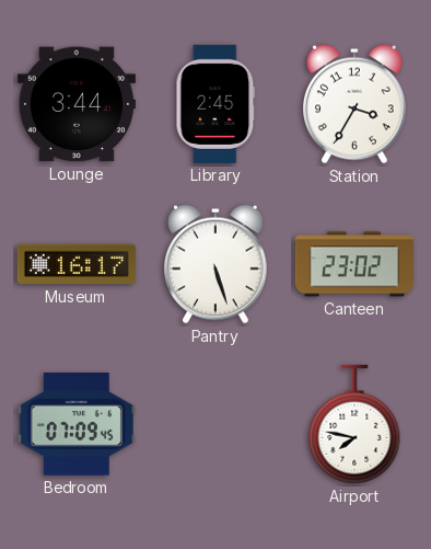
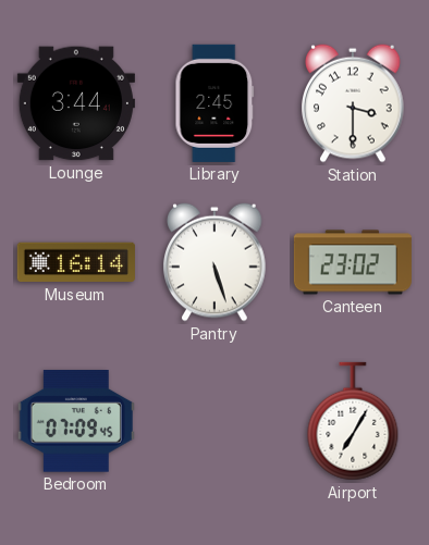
Station: 3:35 -> 3:30 (354, 103)
Museum: 16:17 -> 16:14 (76, 262)
Airport: 7:47 -> 7:05 (353, 421)
